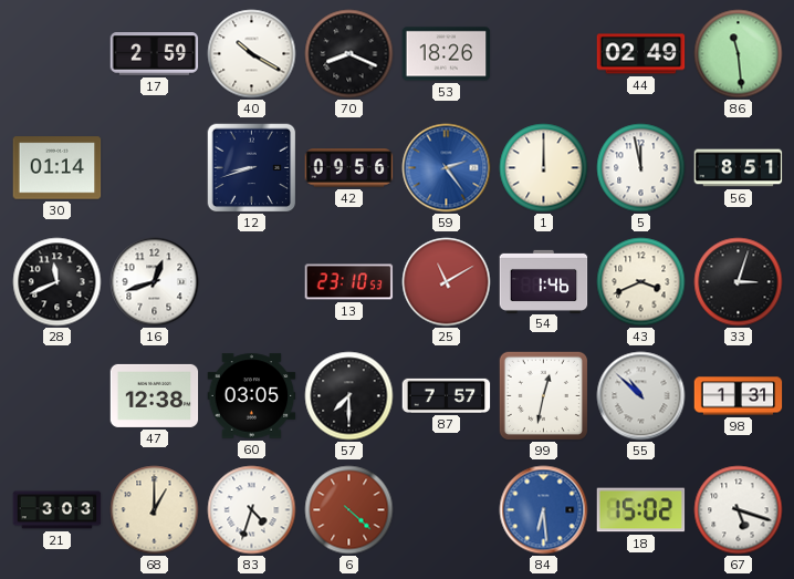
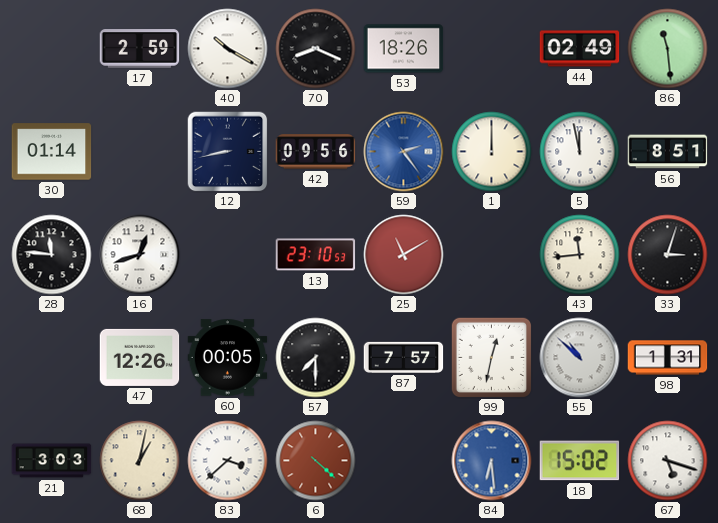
12: 8:42 -> 8:43 (228, 152)
28: 11:41 -> 11:46 (52, 255)
54: 1:46 -> none (544, 281)
43: 3:41 -> 11:44 (580, 255)
47: 12:38 -> 12:26 (140, 357)
60: 03:05 -> 00:05 (228, 358)
68: 1:00 -> 1:02 (140, 461)
83: 4:33 -> 3:38 (228, 461)
